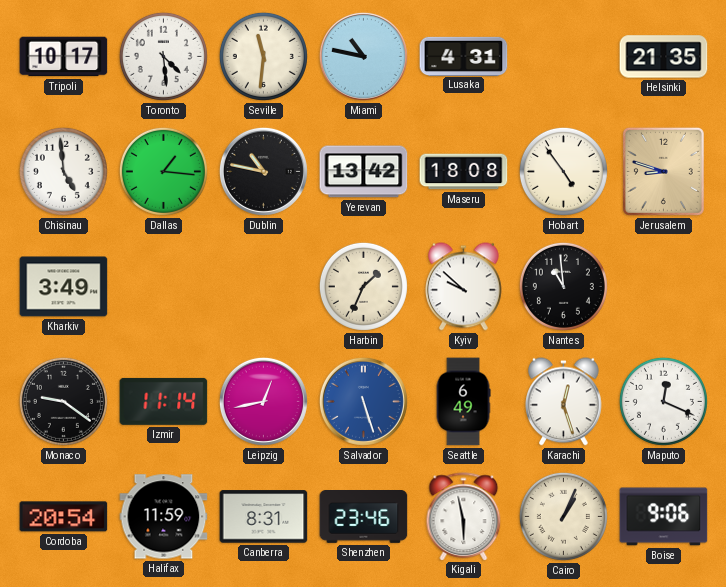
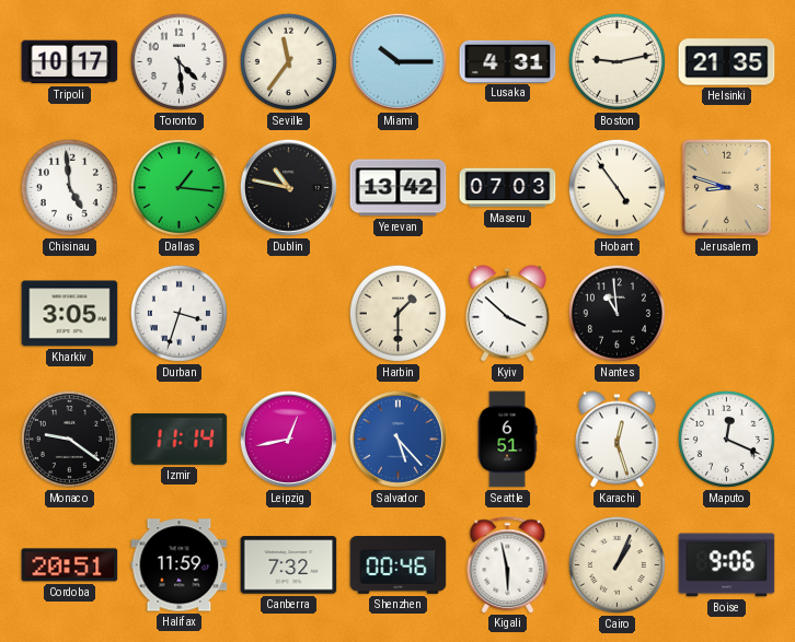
Seville: 11:31 -> 11:36 (288, 61)
Miami: 10:47 -> 10:15 (397, 61)
Boston: none -> 9:13 (617, 61)
Maseru: 18:08 -> 07:03 (508, 188)
Kharkiv: 3:49 -> 3:05 (70, 314)
Durban: none -> 3:33 (178, 313)
Harbin: 1:34 -> 1:30 (397, 313)
Kyiv: 9:52 -> 3:52 (508, 314)
Salvador: 5:27 -> 5:23 (397, 439)
Seattle: 6:49 -> 6:51 (507, 440)
Cordoba: 20:54 -> 20:51 (70, 565)
Canberra: 8:31 -> 7:32 (289, 565)
Shenzhen: 23:46 -> 00:46 (399, 565)
